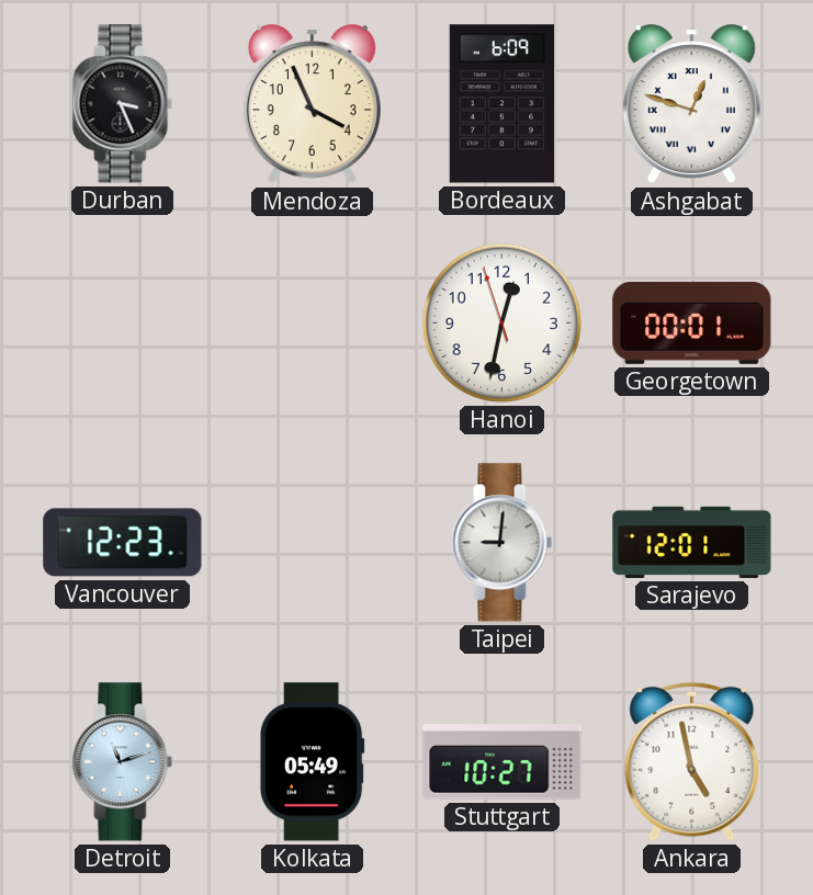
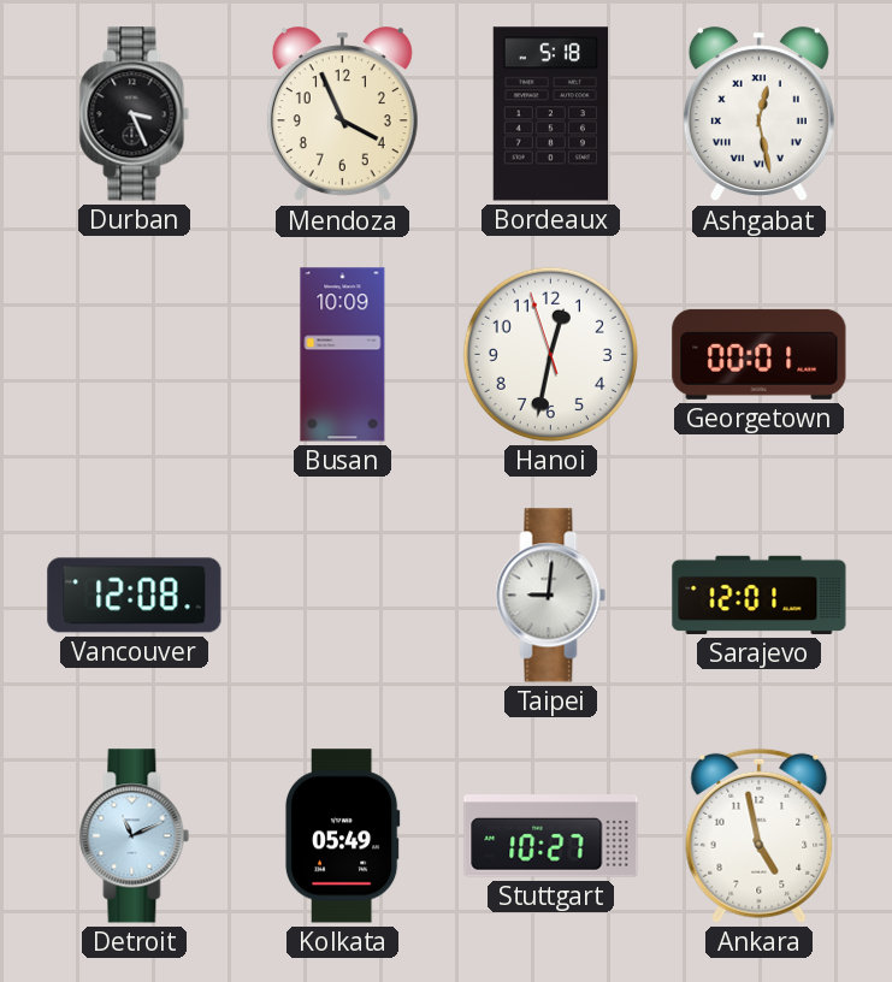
Bordeaux: 6:09 -> 5:18 (550, 114)
Ashgabat: 12:48 -> 12:28 (758, 114)
Busan: none -> 10:09 (343, 355)
Vancouver: 12:23 -> 12:08 (135, 596)
Detroit: 11:12 -> 11:11 (135, 836)
